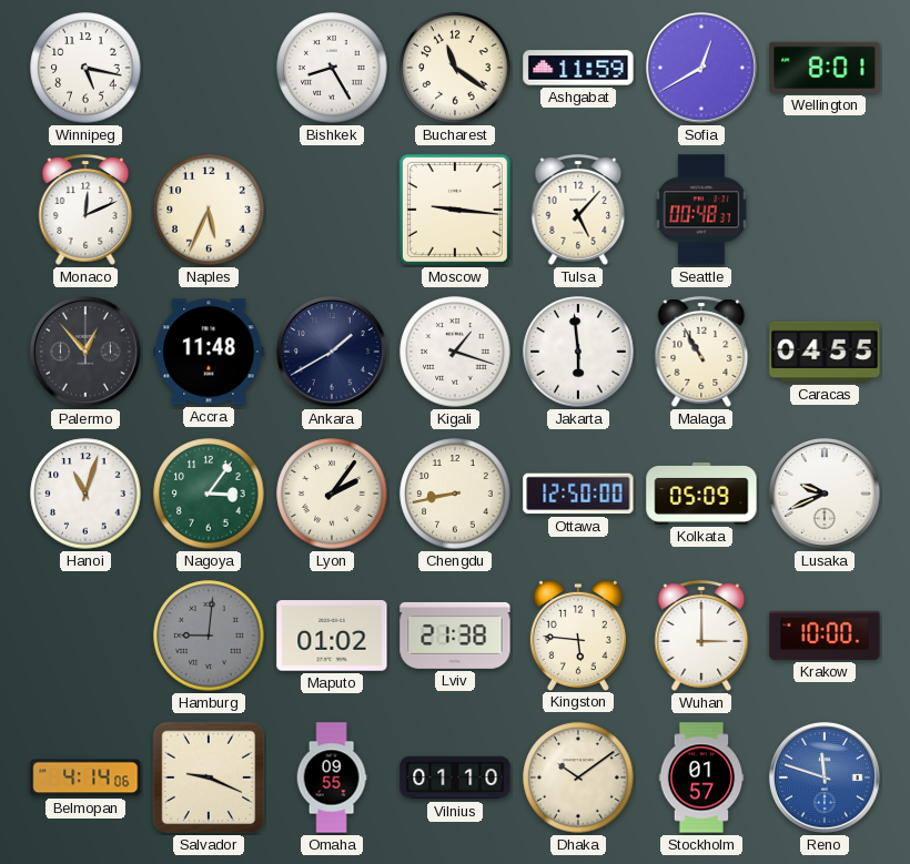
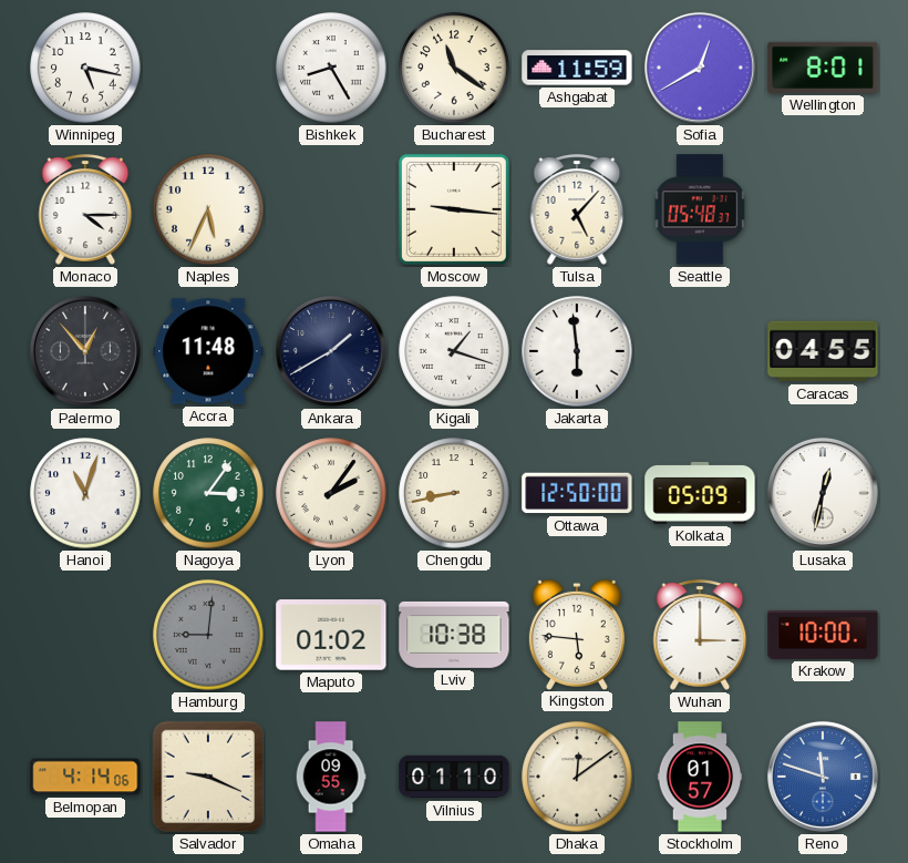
Monaco: 12:11 -> 4:15 (85, 209)
Seattle: 00:48 -> 05:48 (700, 209)
Malaga: 10:55 -> none (701, 352)
Lusaka: 9:41 -> 12:32 (823, 493)
Lviv: 21:38 -> 10:38 (454, 635)
Dhaka: 10:09 -> 12:09 (577, 777)
